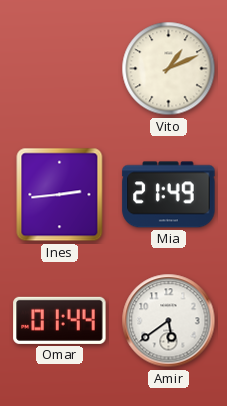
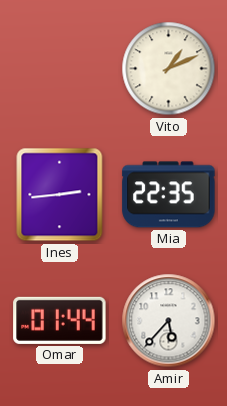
Mia: 21:49 -> 22:35 (169, 195)
Amir: 5:39 -> 5:37 (169, 321)
